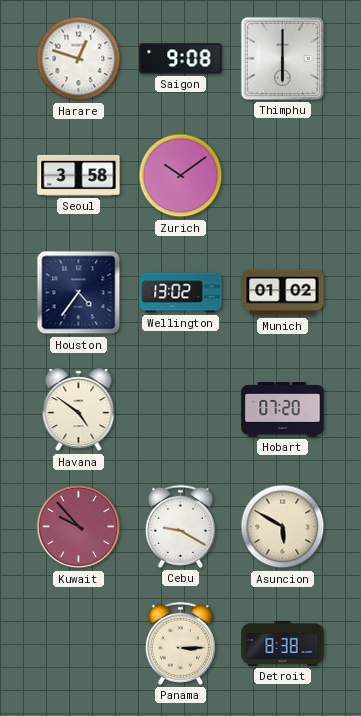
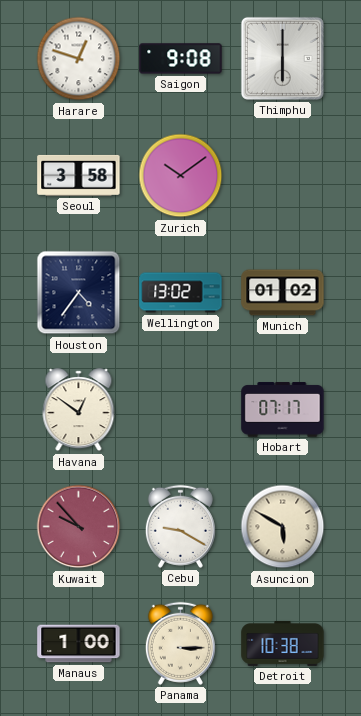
Havana: 4:51 -> 12:51 (79, 410)
Hobart: 07:20 -> 07:17 (283, 410)
Manaus: none -> 1:00 (79, 644)
Detroit: 8:38 -> 10:38 (283, 643)
